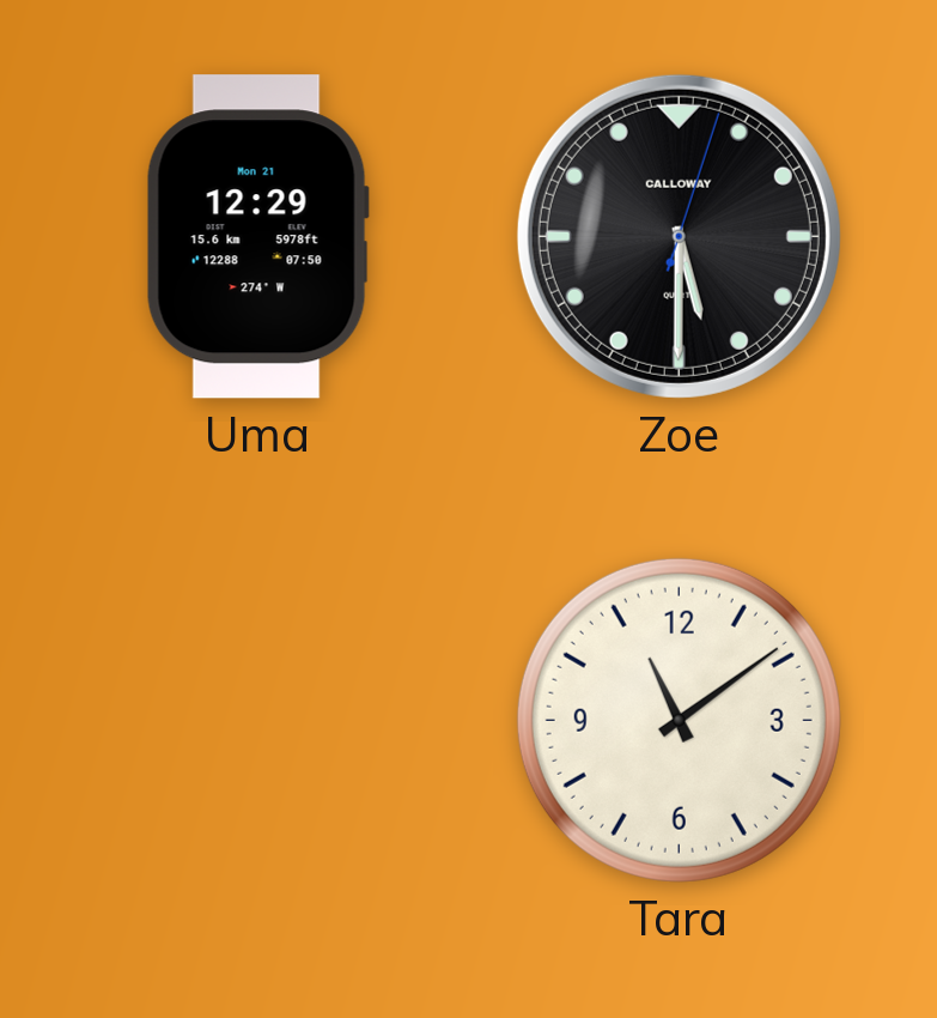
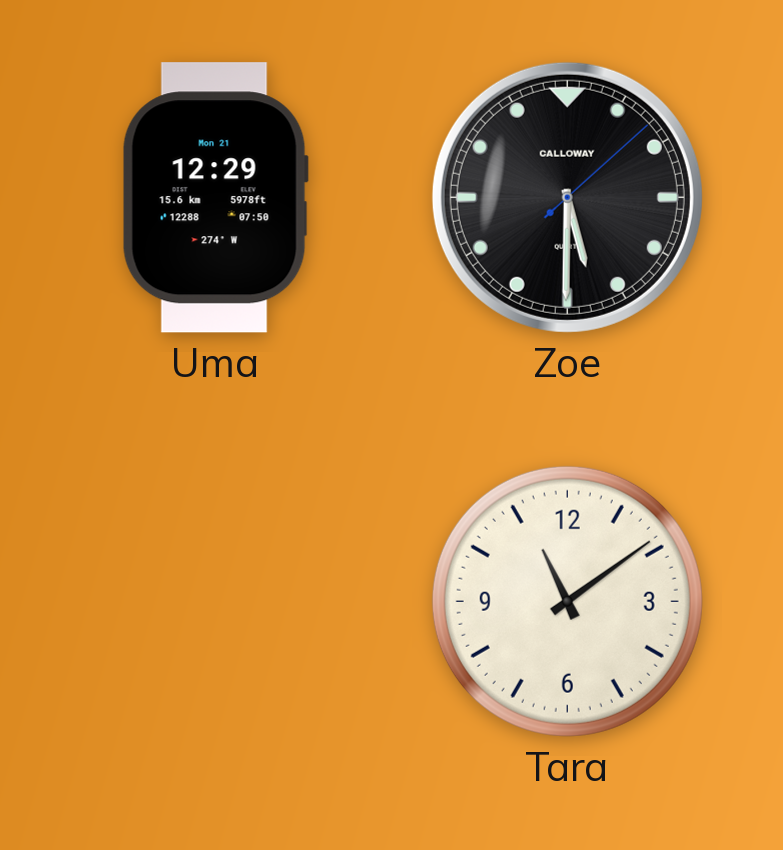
Zoe: 5:30:03 -> 5:30:08 (567, 197)
